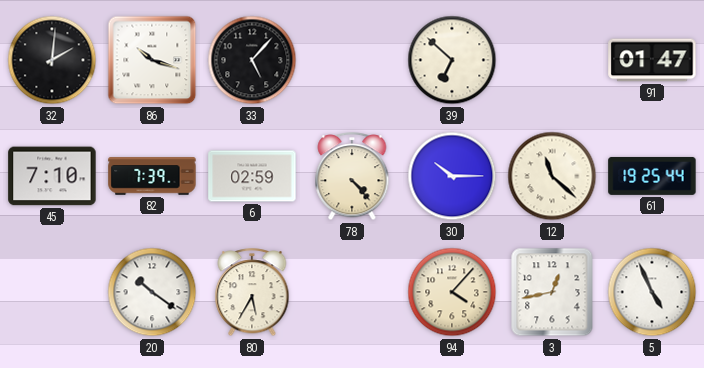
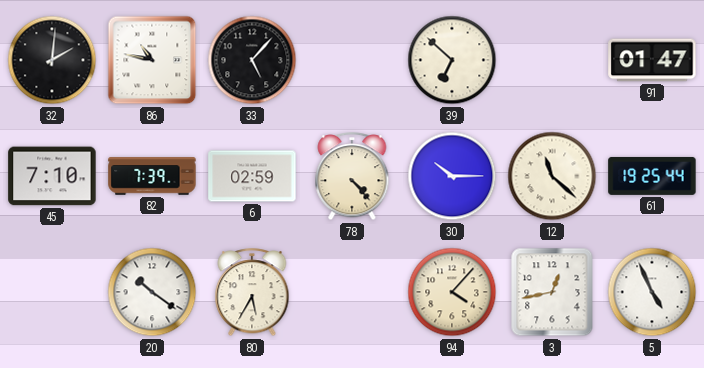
86: 10:18 -> 10:47 (152, 60)
